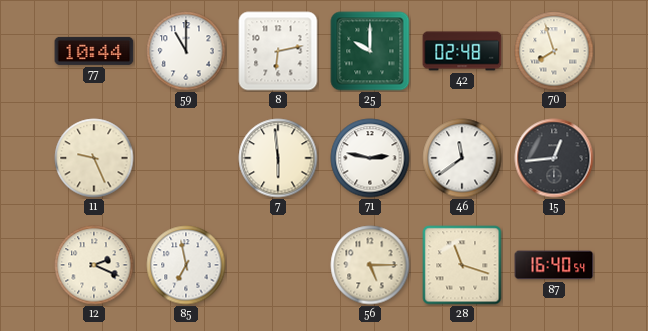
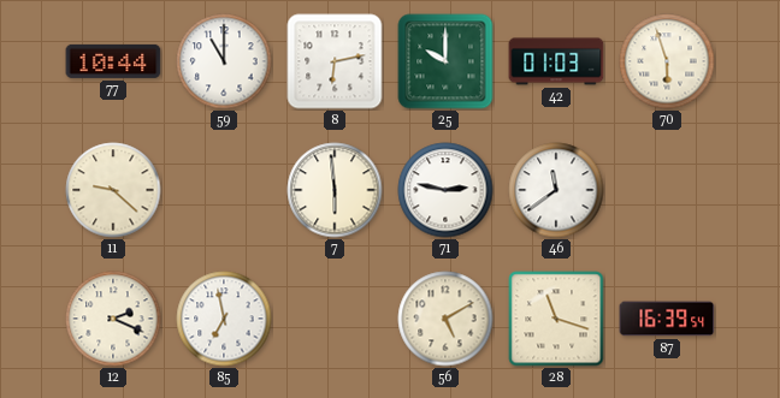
42: 02:48 -> 01:03 (556, 61)
70: 7:57 -> 5:57 (667, 61)
11: 9:26 -> 9:22 (113, 190)
15: 12:44 -> none (554, 158)
56: 5:15 -> 5:10 (445, 319)
87: 16:40 -> 16:39 (667, 319)
